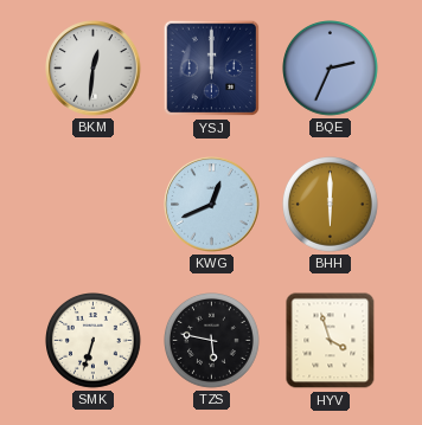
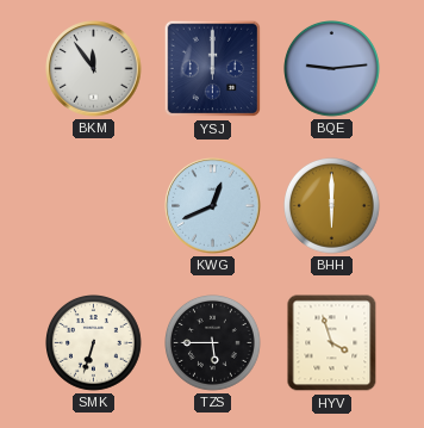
BKM: 12:31 -> 11:54 (94, 69)
BQE: 2:34 -> 9:14 (332, 69)
TZS: 5:47 -> 5:45 (213, 343)
